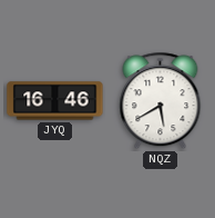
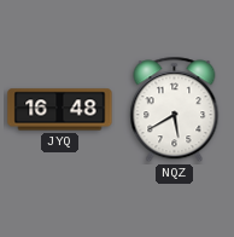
JYQ: 16:46 -> 16:48 (60, 110)
